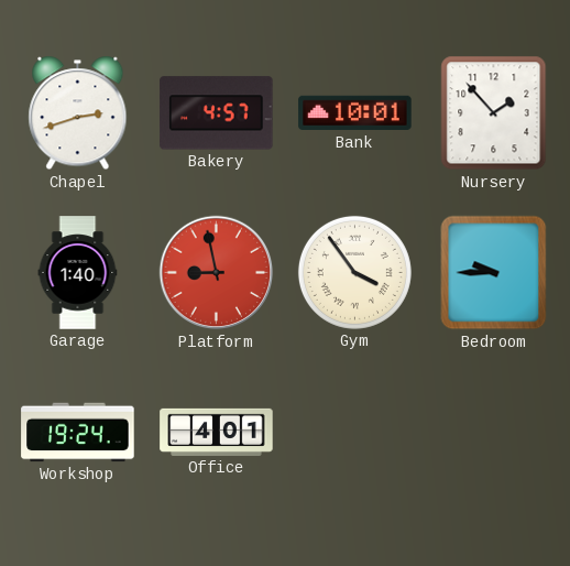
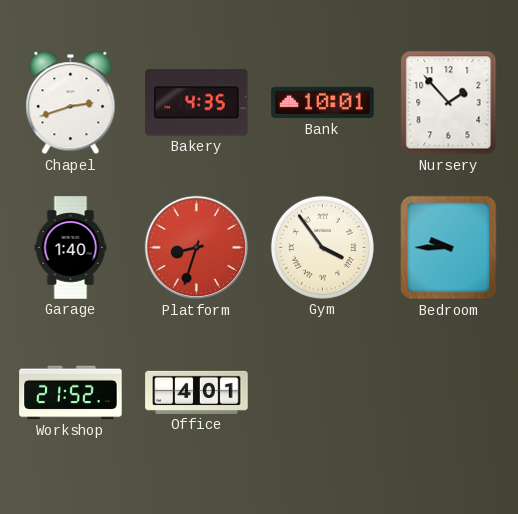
Bakery: 4:57 -> 4:35 (197, 103)
Platform: 8:58 -> 8:33 (197, 248)
Workshop: 19:24 -> 21:52 (71, 393)
